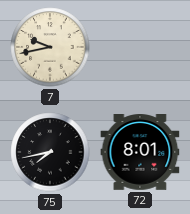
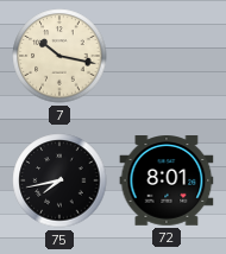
7: 9:43 -> 10:17 (59, 56)
